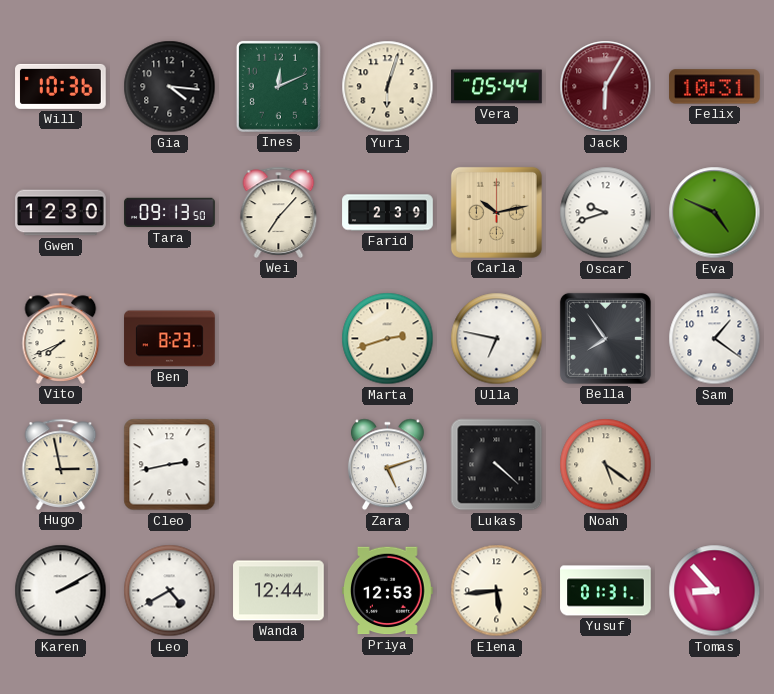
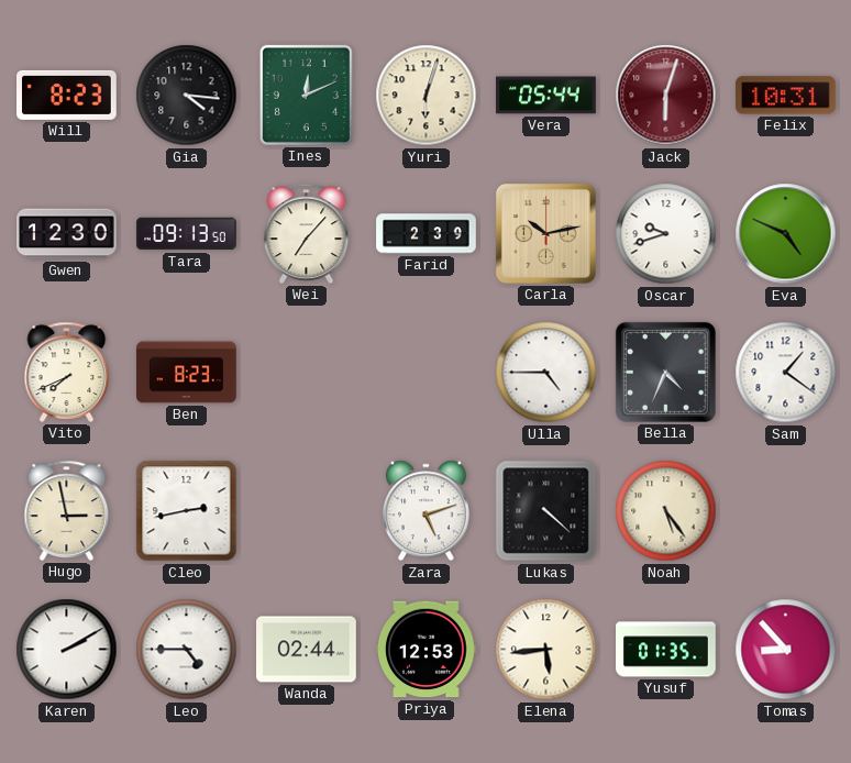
Will: 10:36 -> 8:23 (67, 95)
Jack: 6:05 -> 6:03 (666, 96)
Marta: 2:42 -> none (388, 339)
Ulla: 6:47 -> 4:45 (546, 373)
Bella: 7:54 -> 4:34 (665, 372)
Noah: 5:21 -> 5:24 (666, 511)
Leo: 4:40 -> 4:45 (187, 650)
Wanda: 12:44 -> 02:44 (307, 650)
Yusuf: 01:31 -> 01:35 (666, 650)
